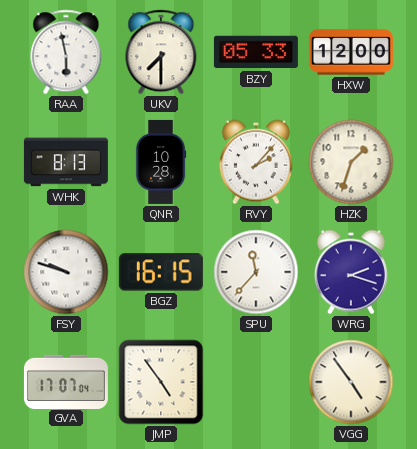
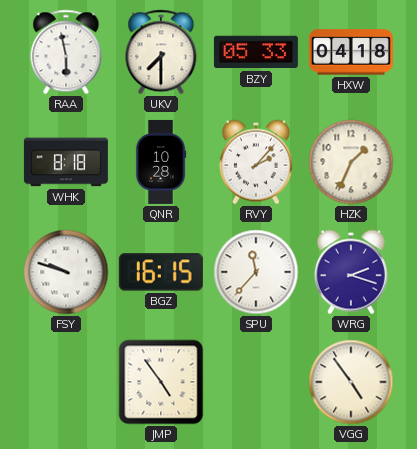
HXW: 12:00 -> 04:18 (351, 52)
WHK: 8:13 -> 8:18 (66, 162)
HZK: 1:33 -> 1:34 (351, 162)
GVA: 17:07 -> none (66, 381)
